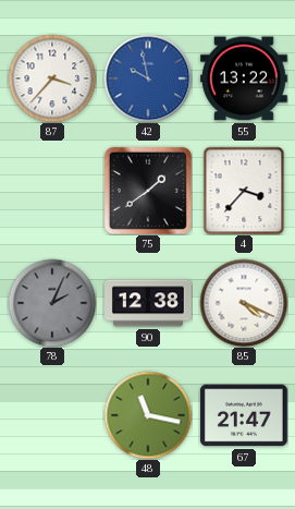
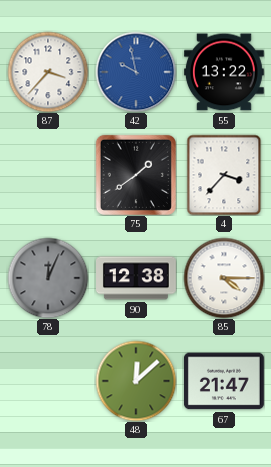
78: 2:04 -> 12:04 (48, 278)
85: 4:19 -> 4:15 (224, 278)
48: 11:17 -> 12:08 (136, 381)
